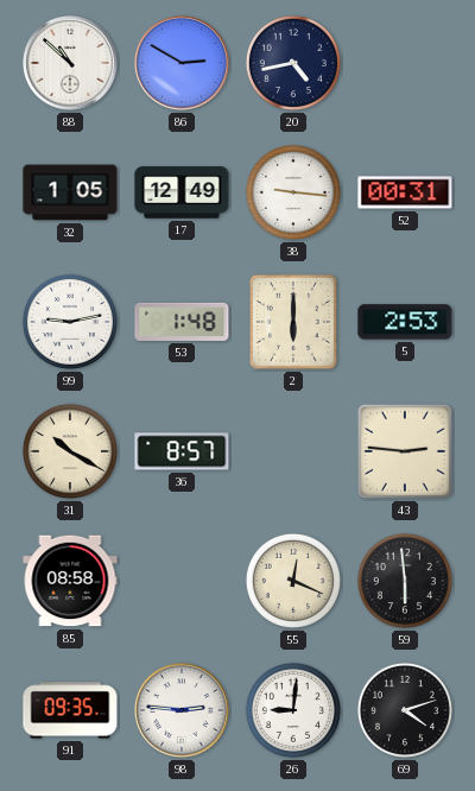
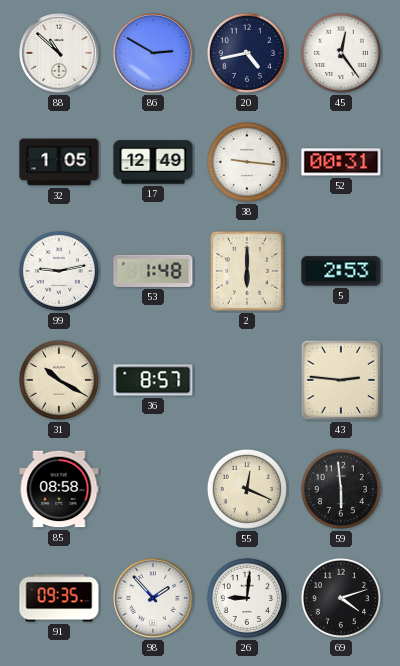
45: none -> 12:24 (341, 53)
98: 2:46 -> 1:53 (154, 599)
